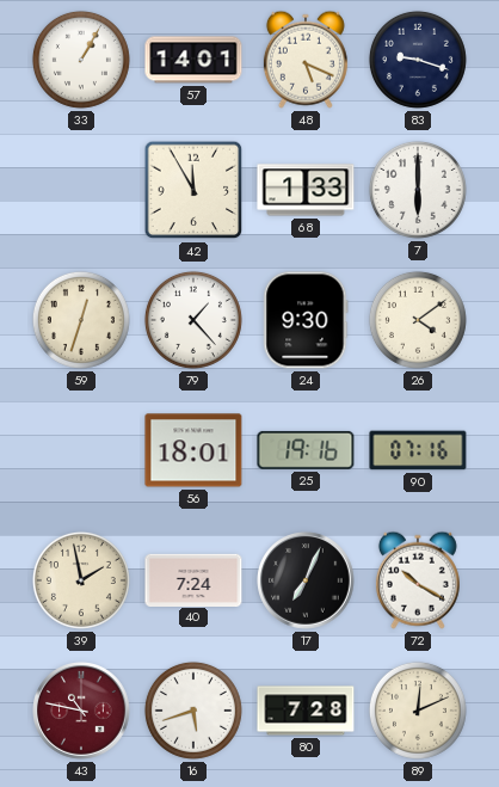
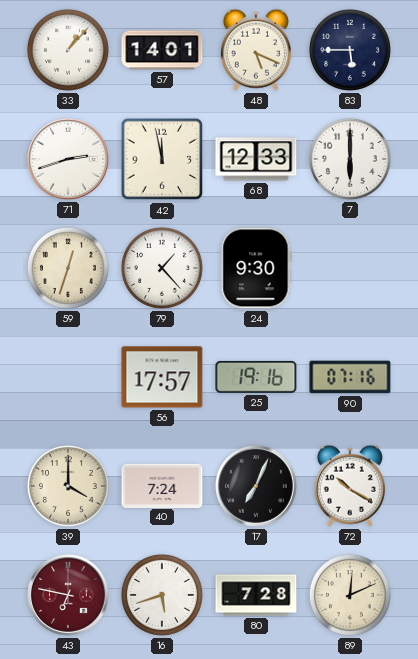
33: 1:05 -> 1:07 (68, 50)
83: 9:18 -> 5:45 (350, 50)
71: none -> 2:42 (68, 159)
42: 11:55 -> 11:58 (162, 159)
68: 1:33 -> 12:33 (256, 159)
26: 4:09 -> none (418, 320)
56: 18:01 -> 17:57 (162, 377)
39: 1:58 -> 4:00 (68, 486)
43: 10:47 -> 6:47 (68, 595)
